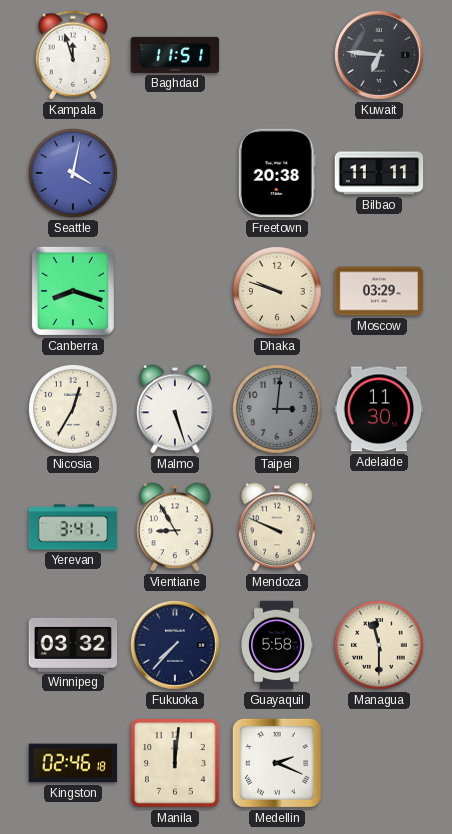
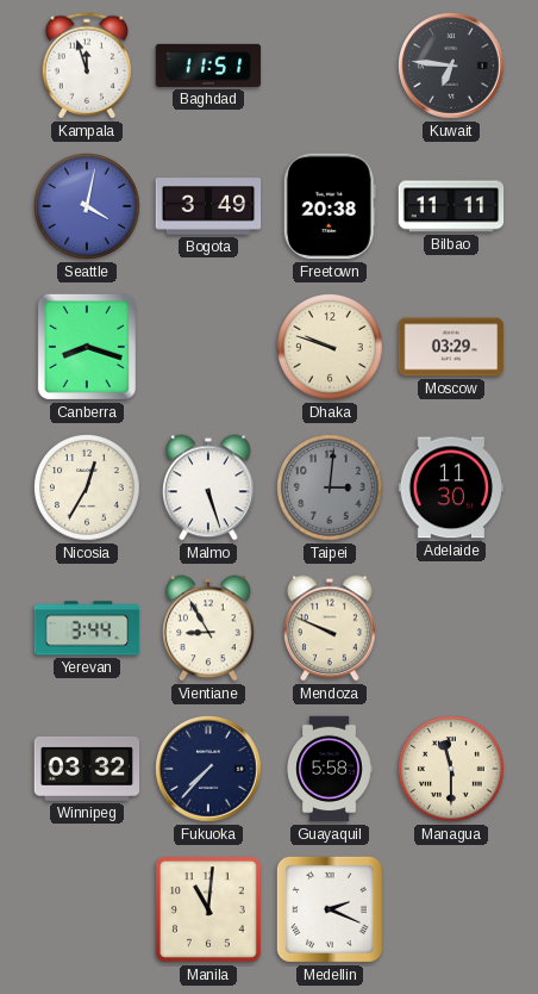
Bogota: none -> 3:49 (208, 206)
Yerevan: 3:41 -> 3:44 (87, 628)
Kingston: 02:46 -> none (73, 763)
Manila: 12:01 -> 11:01 (209, 911)
